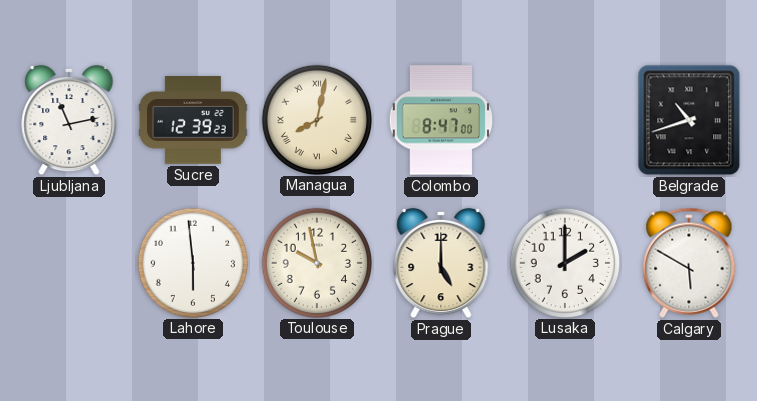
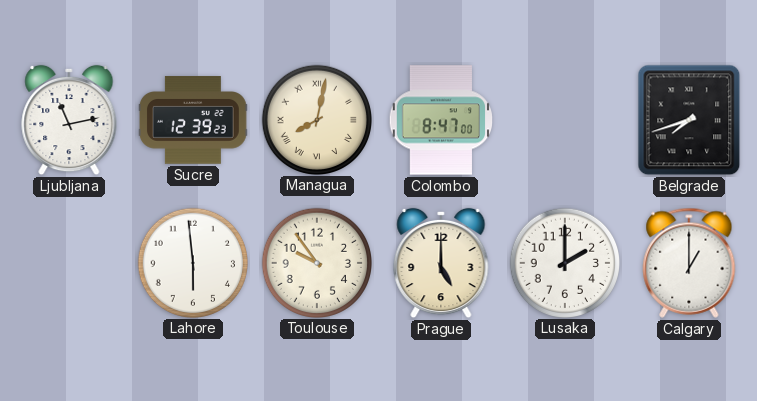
Belgrade: 10:42 -> 7:42 (689, 120)
Toulouse: 9:58 -> 9:54 (316, 262)
Calgary: 5:50 -> 1:00 (689, 263)
